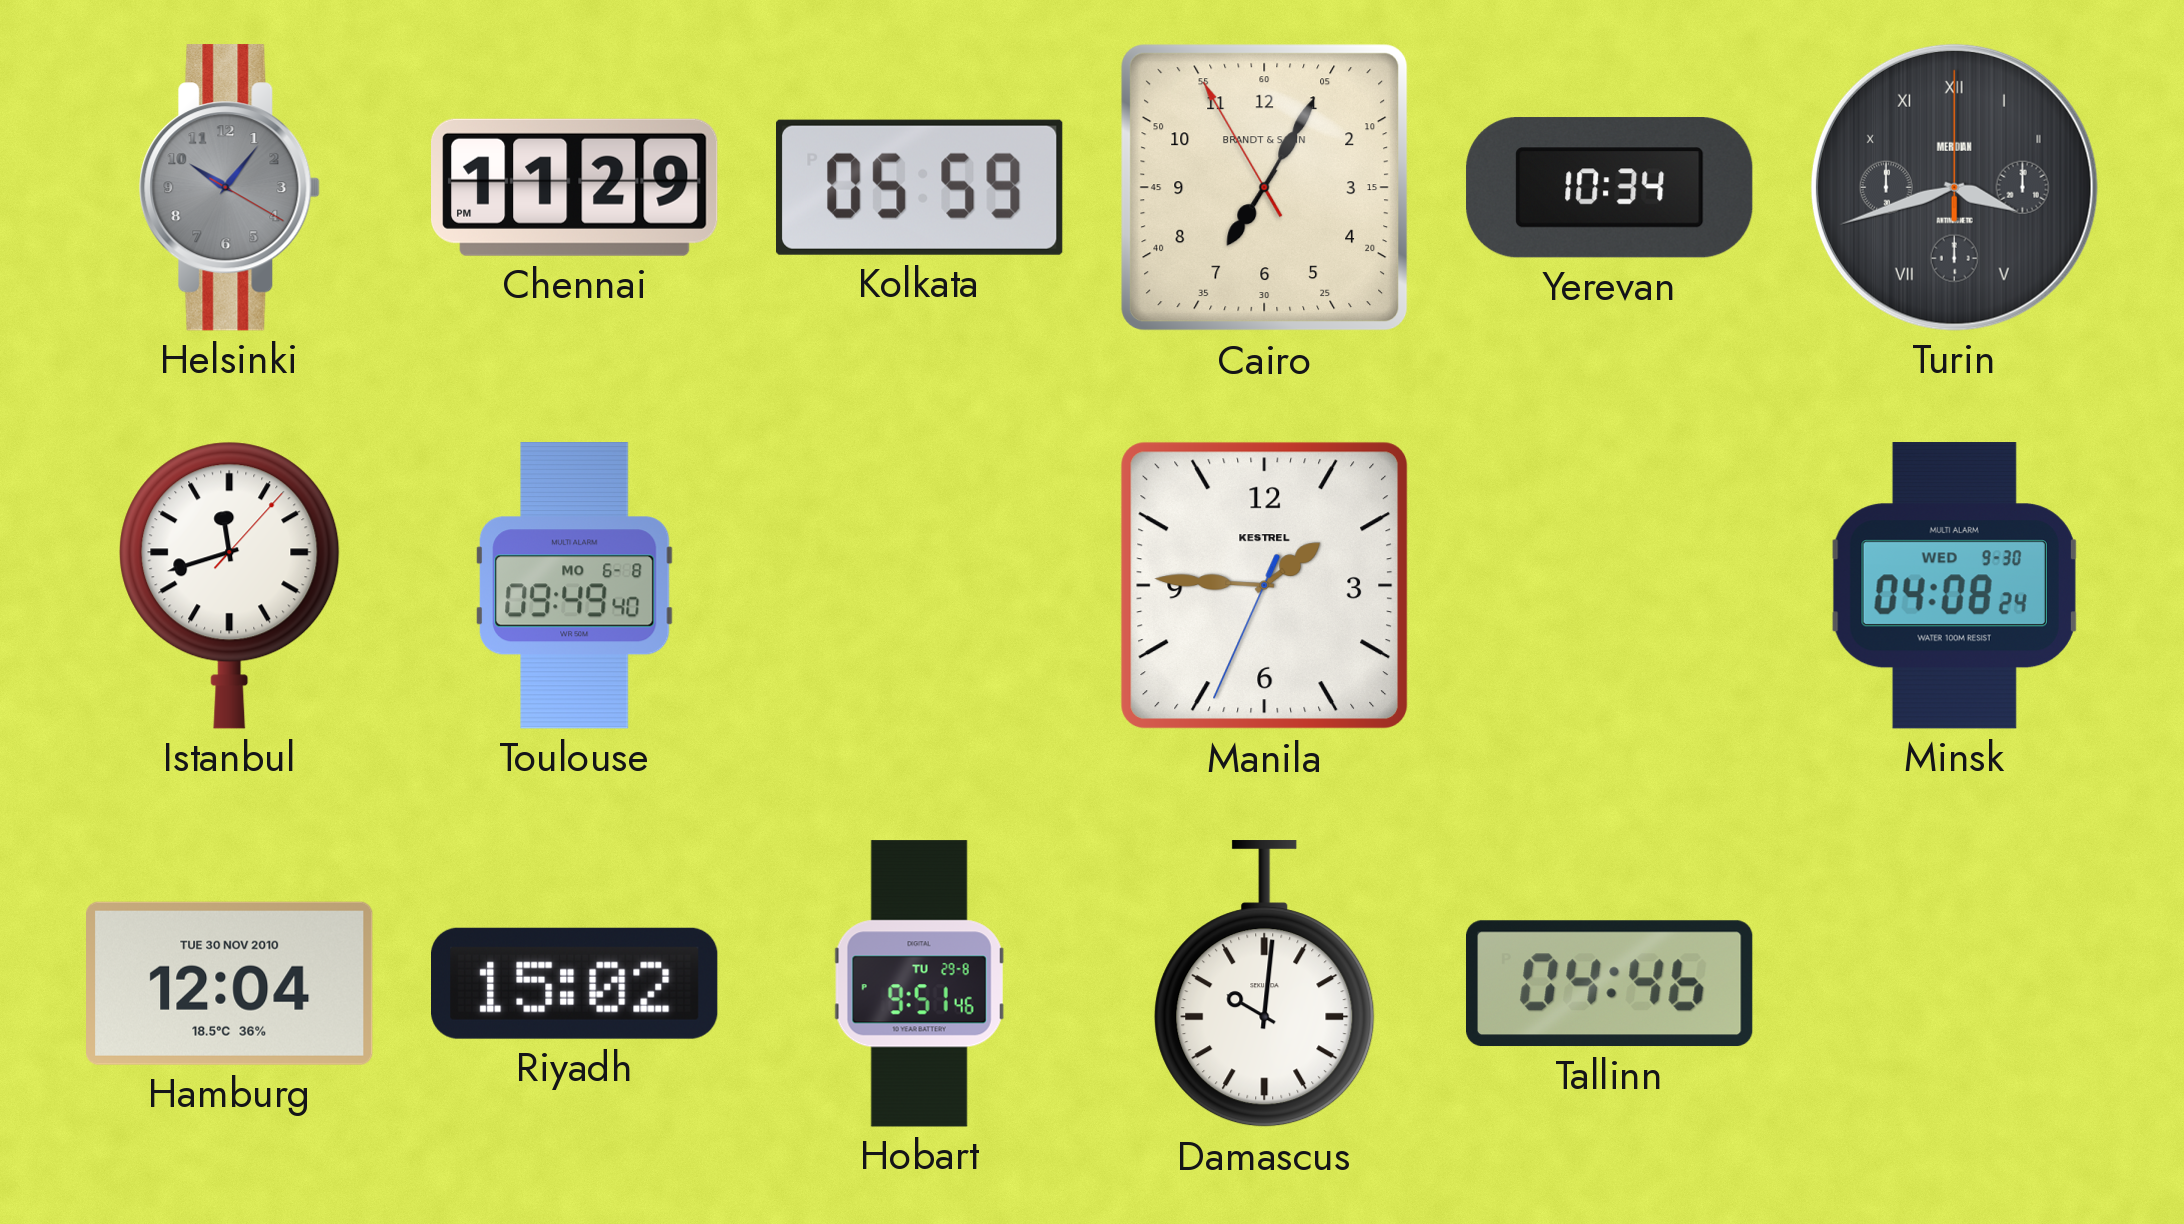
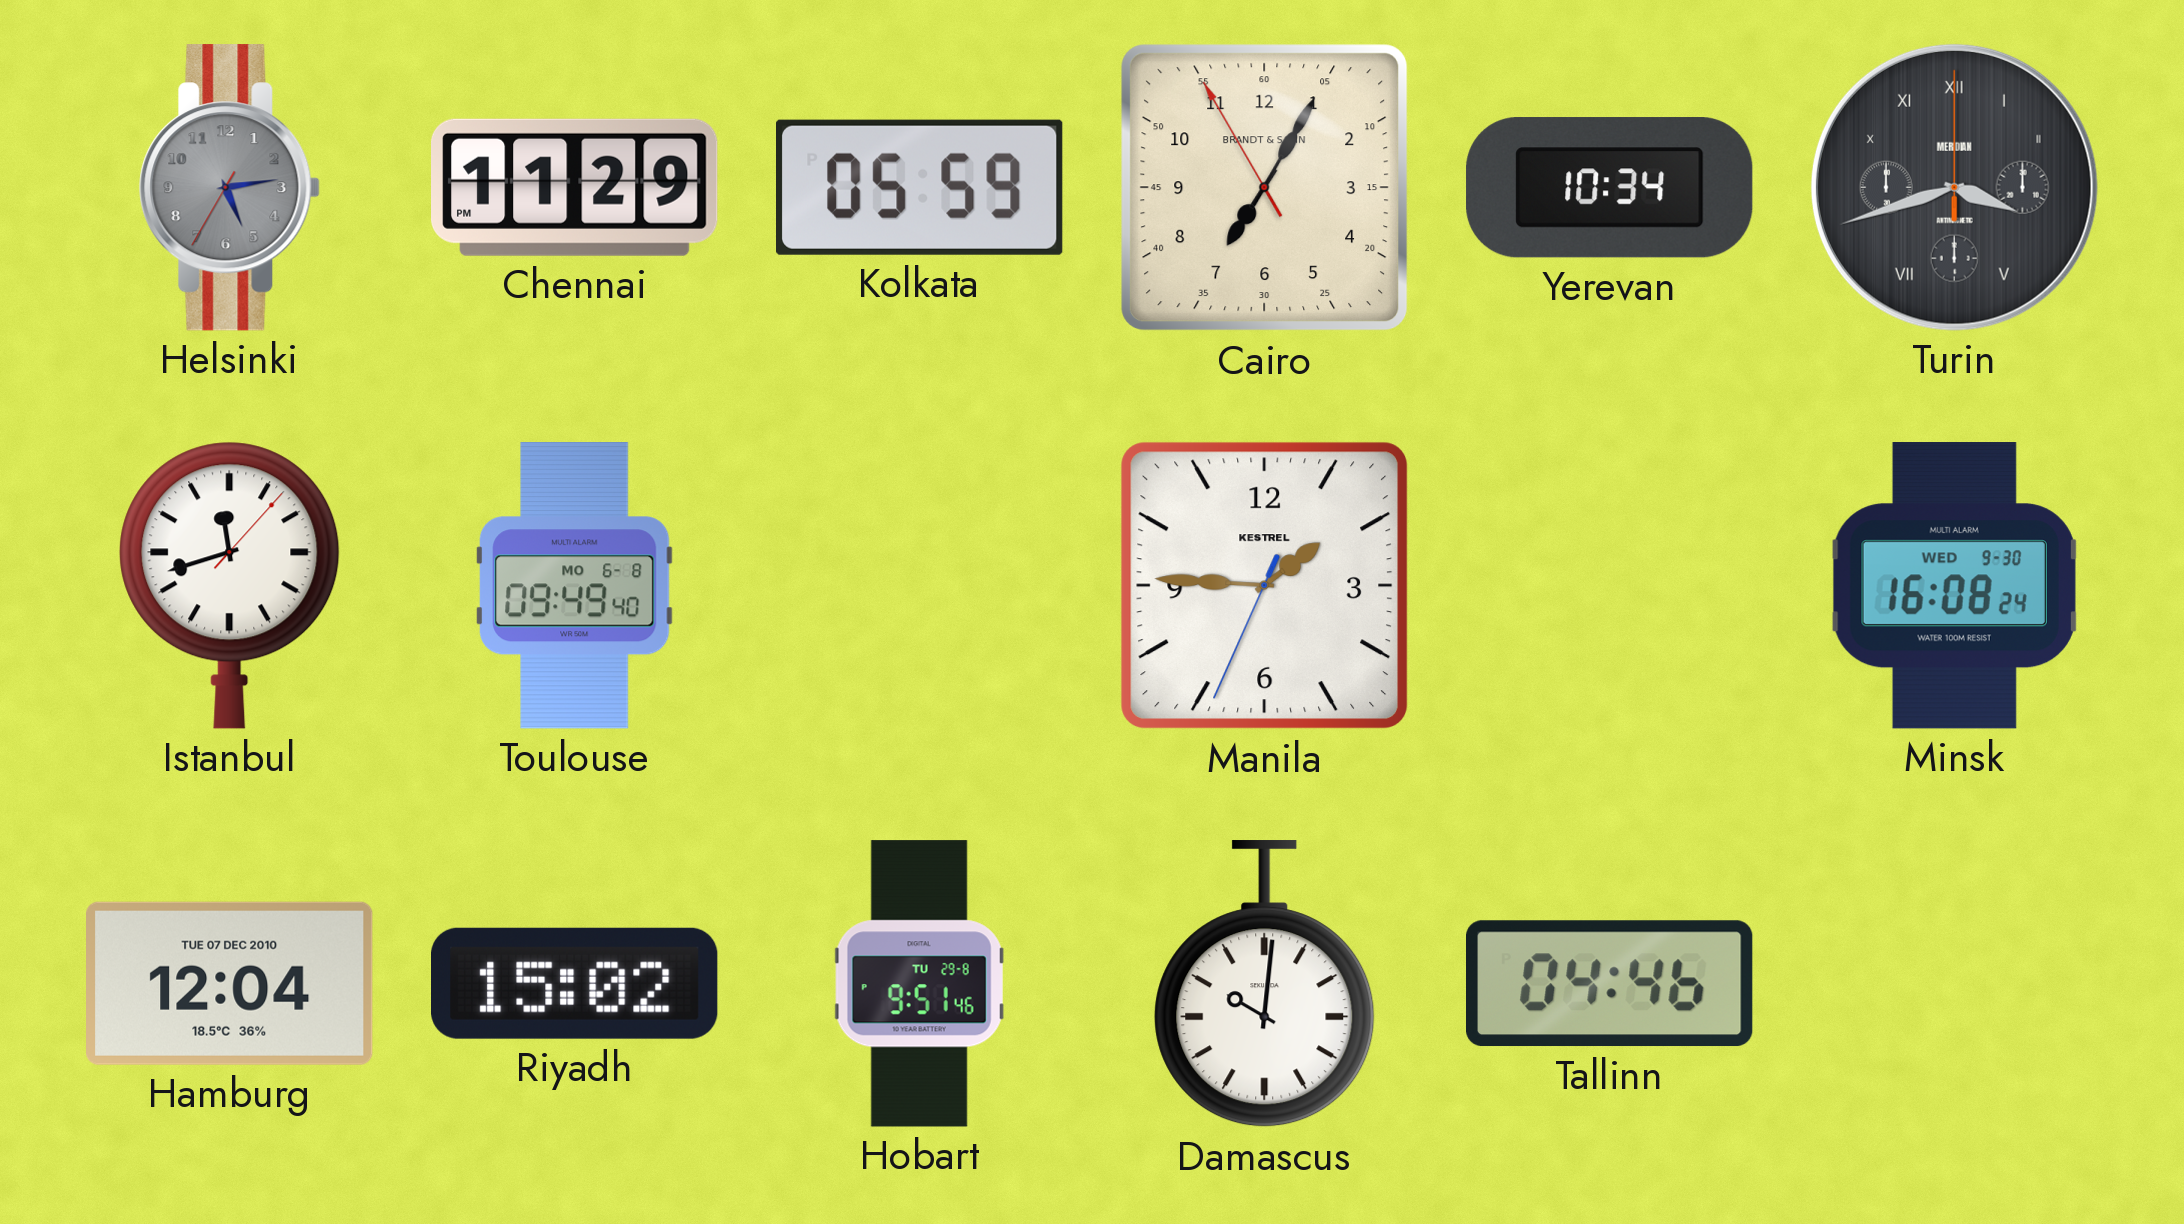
Helsinki: 10:06 -> 5:13 (229, 188)
Minsk: 04:08 -> 16:08 (1954, 586)
Hamburg date: TUE 30 NOV 2010 -> TUE 07 DEC 2010 (230, 983)
